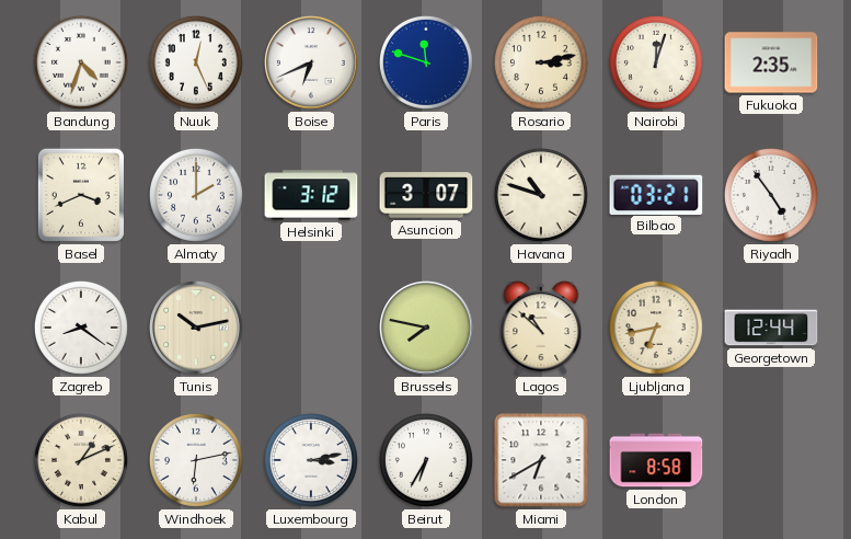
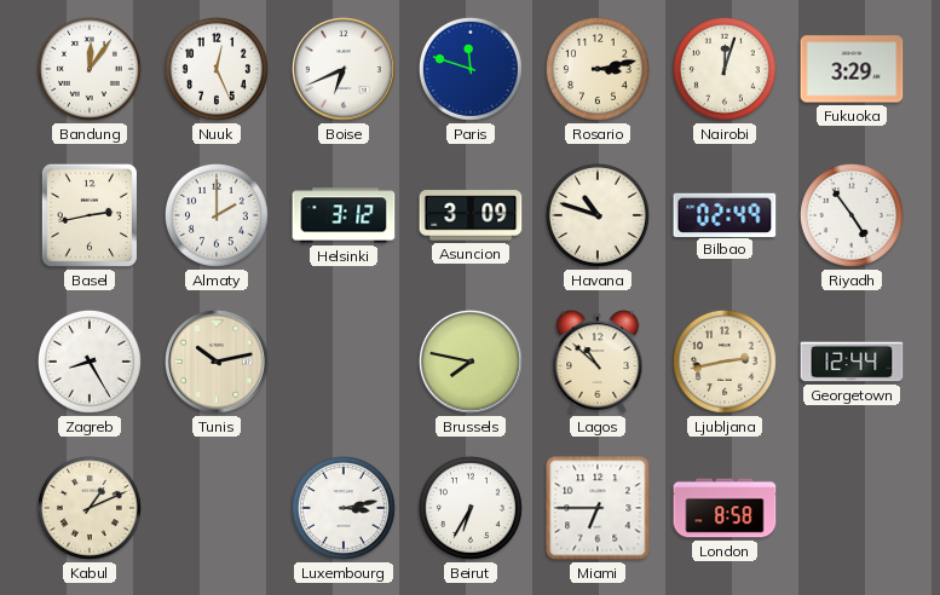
Bandung: 4:33 -> 12:06 (90, 69)
Fukuoka: 2:35 -> 3:29 (852, 69)
Basel: 3:41 -> 2:43 (90, 215)
Asuncion: 3:07 -> 3:09 (471, 215)
Bilbao: 03:21 -> 02:49 (725, 214)
Zagreb: 8:21 -> 8:25 (90, 362)
Ljubljana: 6:43 -> 2:43 (725, 362)
Windhoek: 6:13 -> none (196, 460)
Miami: 6:40 -> 6:45 (598, 508)
